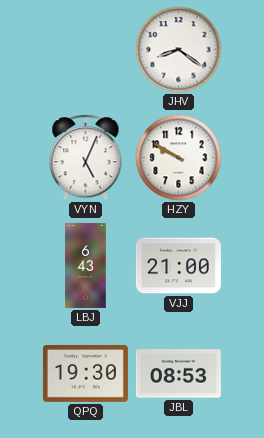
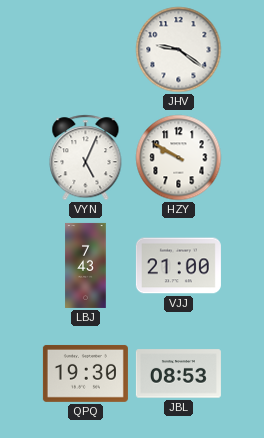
JHV: 8:21 -> 9:21 (179, 50)
LBJ: 6:43 -> 7:43 (86, 265)
